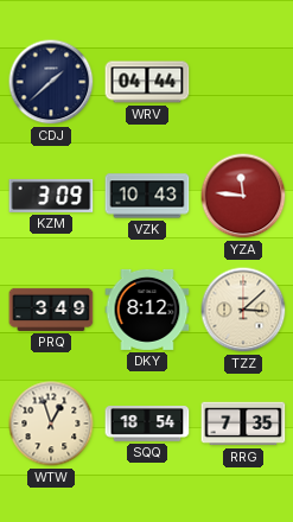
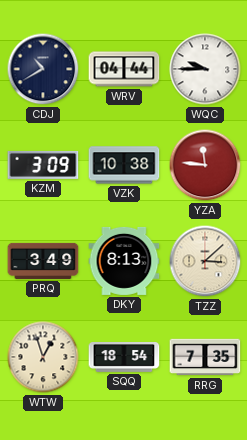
CDJ: 1:38 -> 10:40 (43, 69)
WQC: none -> 9:45 (205, 69)
VZK: 10:43 -> 10:38 (124, 165)
DKY: 8:12 -> 8:13 (124, 261)
